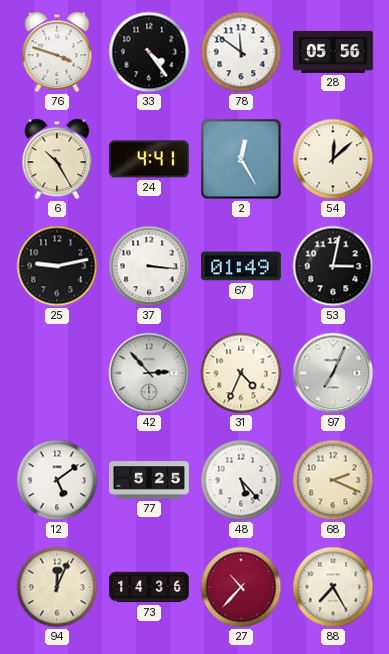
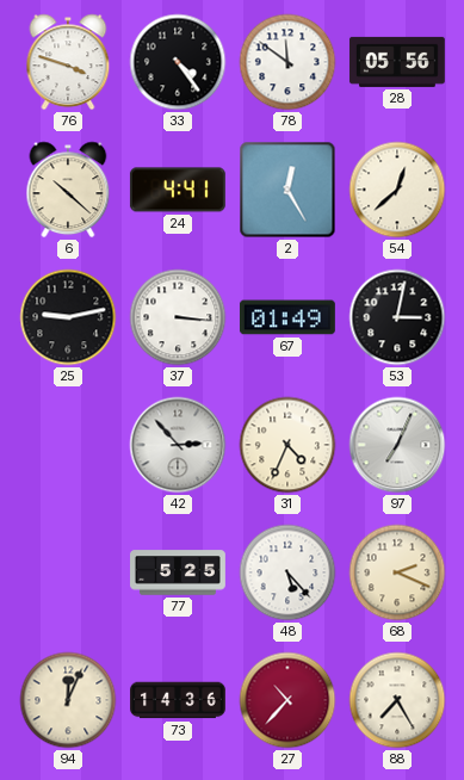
6: 10:25 -> 10:22 (68, 190)
54: 12:08 -> 12:38 (397, 190)
12: 5:09 -> none (57, 480)
